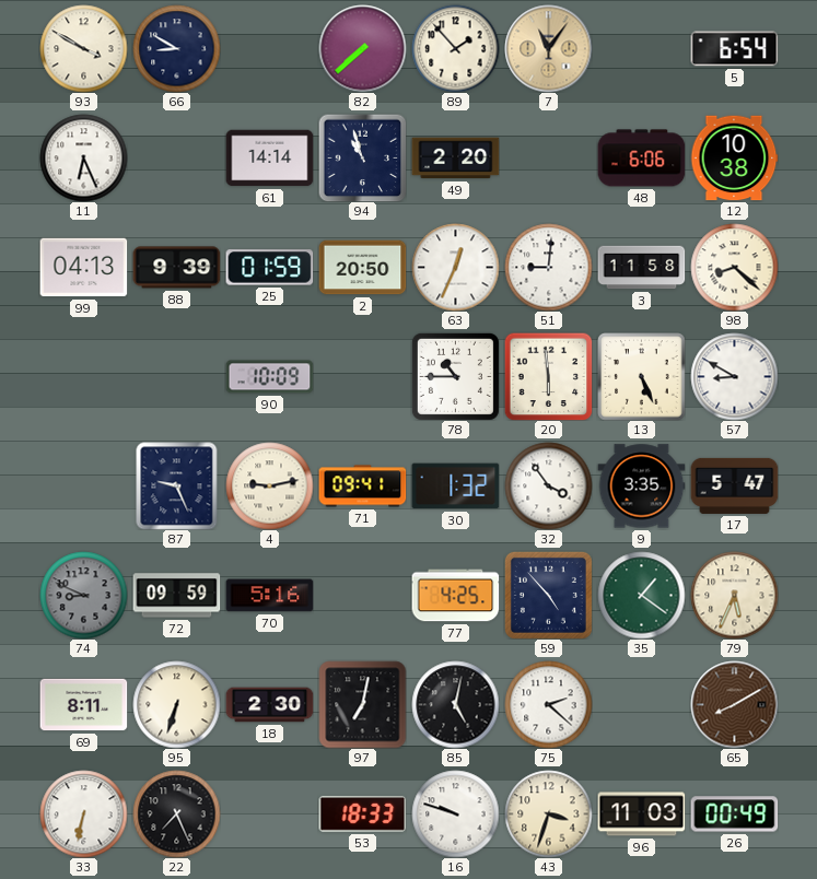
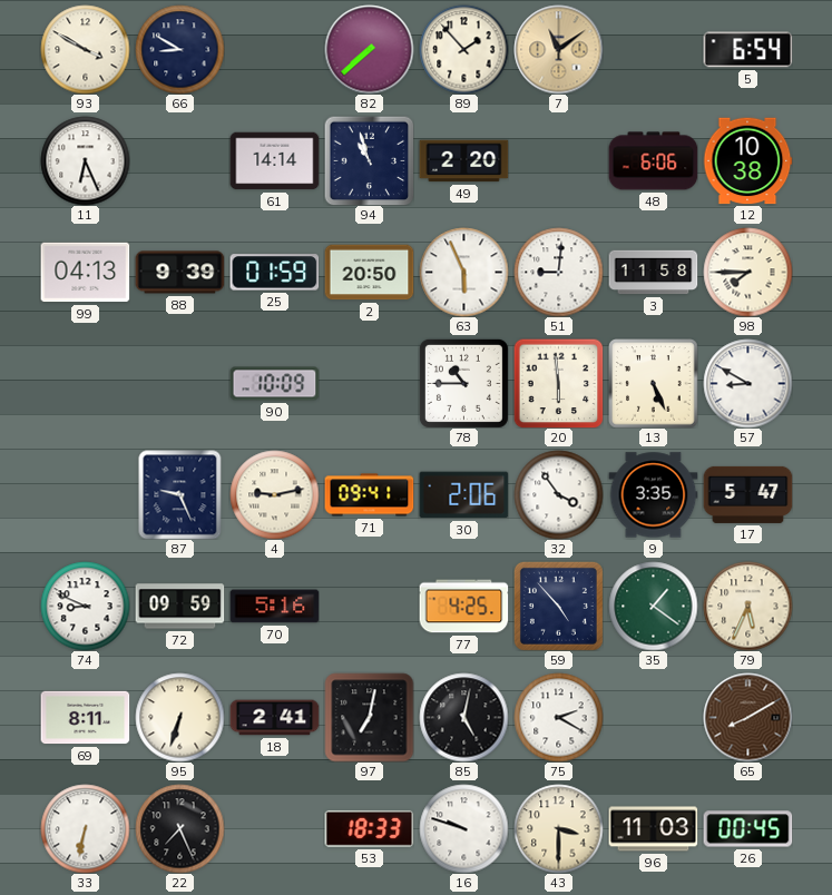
7: 11:06 -> 11:09 (558, 49)
63: 12:34 -> 5:56 (463, 272)
98: 8:22 -> 7:45 (747, 272)
30: 1:32 -> 2:06 (463, 495)
74 dial: grey -> white (85, 606)
18: 2:30 -> 2:41 (274, 718)
75: 2:22 -> 2:20 (558, 717)
43: 3:33 -> 3:30 (558, 828)
26: 00:49 -> 00:45 (747, 829)
